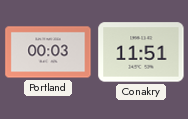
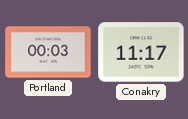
Conakry: 11:51 -> 11:17 (141, 52)
